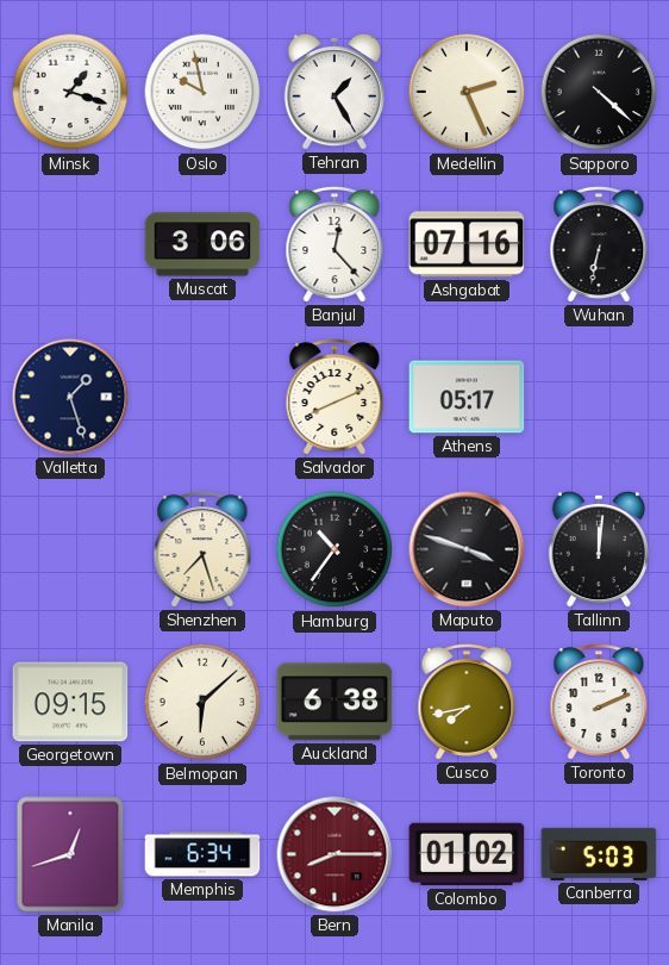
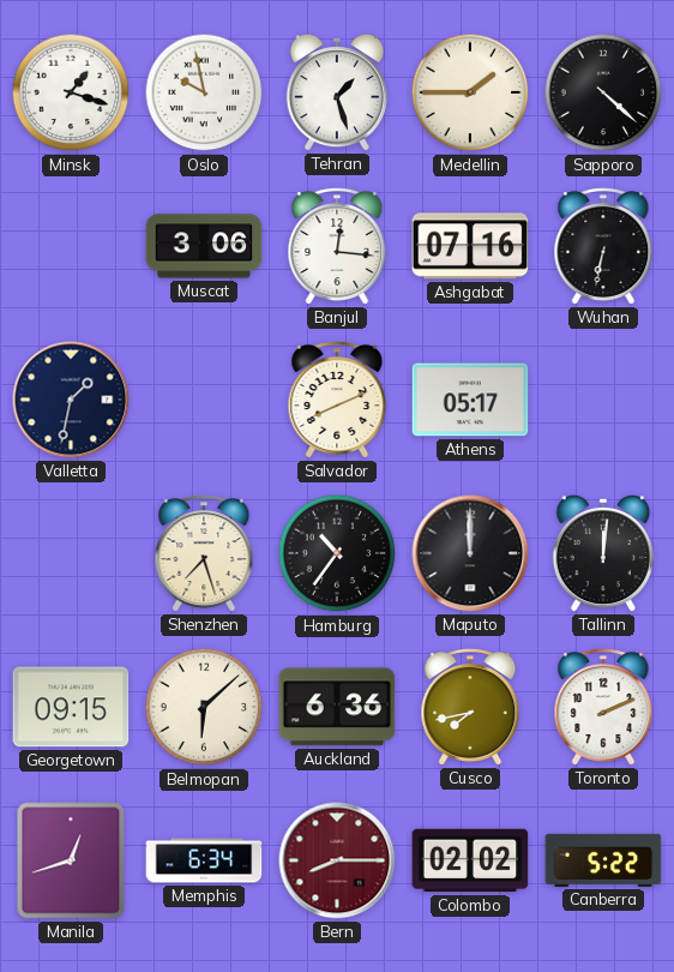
Tehran: 1:25 -> 1:27 (336, 92)
Medellin: 2:26 -> 1:45 (470, 92)
Banjul: 12:23 -> 12:16 (337, 246)
Valletta: 1:27 -> 1:32 (71, 400)
Maputo: 3:48 -> 12:00 (470, 553)
Auckland: 6:38 -> 6:36 (337, 707)
Colombo: 01:02 -> 02:02 (470, 860)
Canberra: 5:03 -> 5:22 (603, 860)
